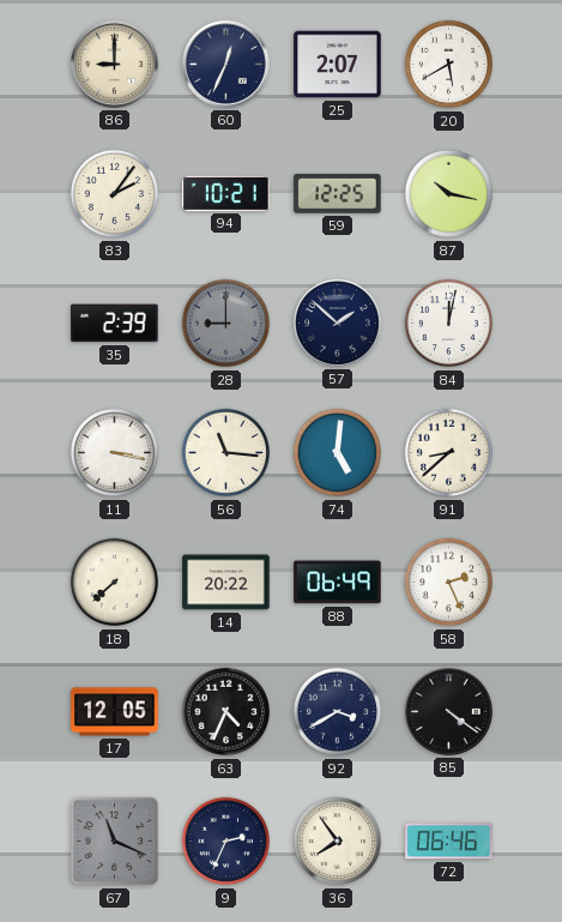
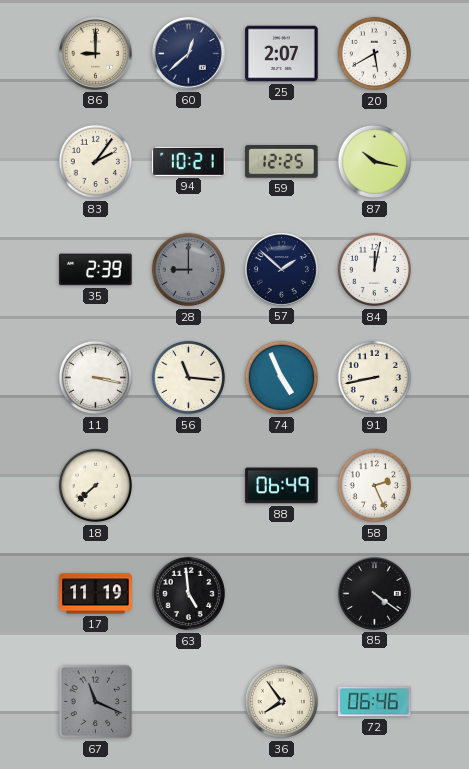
60: 12:34 -> 12:38 (189, 54)
74: 5:01 -> 4:56 (282, 378)
91: 8:38 -> 8:43 (375, 378)
14: 20:22 -> none (226, 583)
17: 12:05 -> 11:19 (96, 594)
63: 4:34 -> 4:59 (189, 594)
92: 3:40 -> none (338, 712)
9: 2:34 -> none (226, 842)
